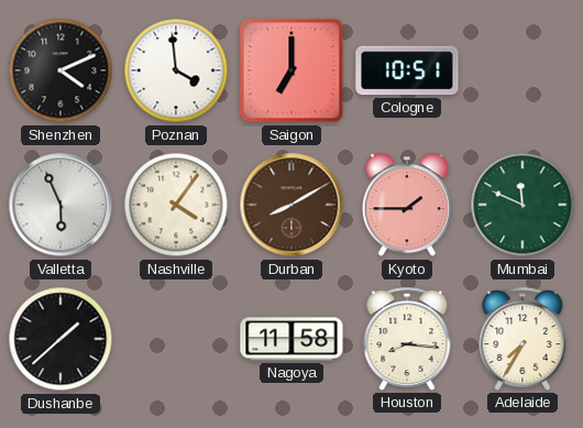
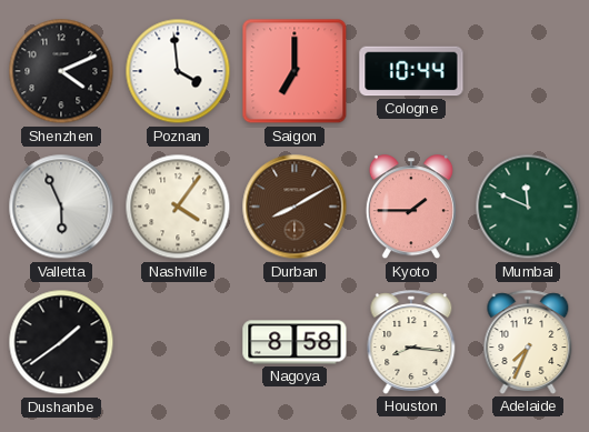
Cologne: 10:51 -> 10:44 (411, 71)
Dushanbe: 1:38 -> 1:39 (61, 342)
Nagoya: 11:58 -> 8:58 (294, 342)
Adelaide: 7:35 -> 7:34 (528, 342)
